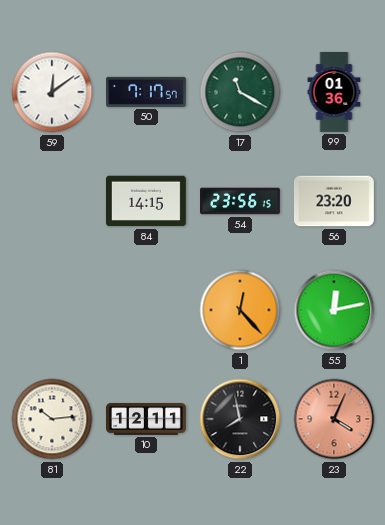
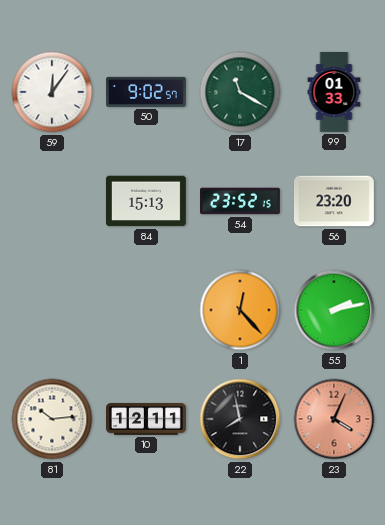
59: 12:09 -> 12:06 (52, 92)
50: 7:17 -> 9:02 (147, 92)
99: 01:36 -> 01:33 (334, 93)
84: 14:15 -> 15:13 (146, 201)
54: 23:56 -> 23:52 (241, 201)
55: 12:13 -> 2:13 (334, 310)
